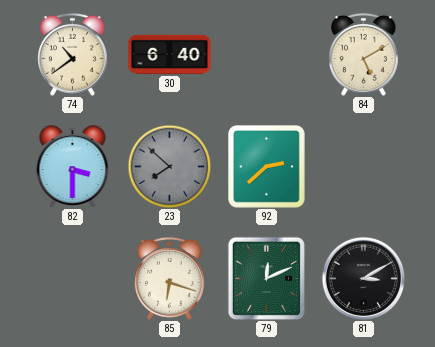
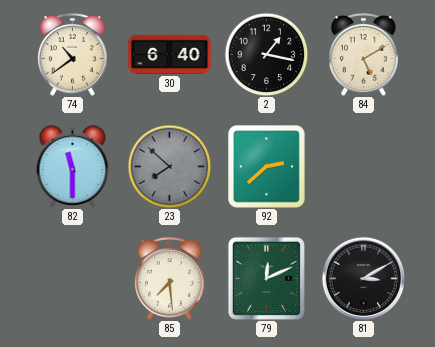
2: none -> 1:17 (266, 54)
82: 3:30 -> 11:30 (73, 166)
85: 6:18 -> 7:29 (170, 278)
